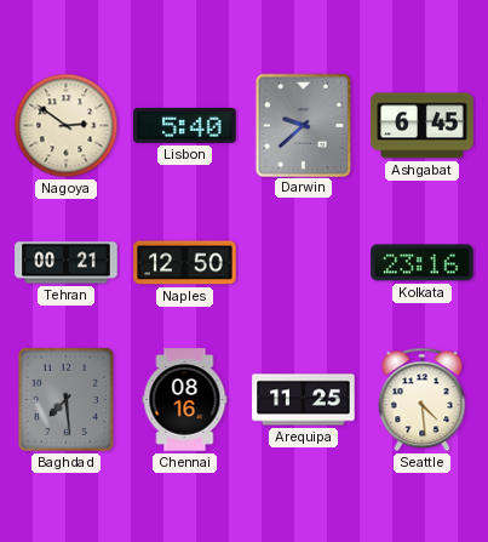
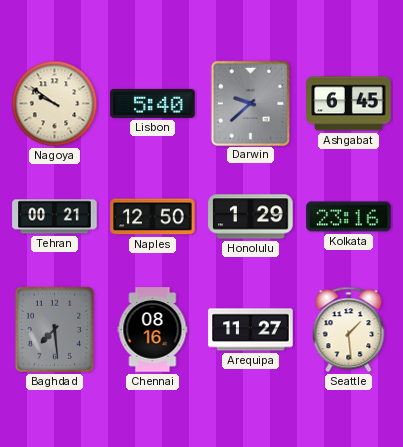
Nagoya: 2:51 -> 9:51 (55, 104)
Honolulu: none -> 1:29 (251, 217)
Arequipa: 11:25 -> 11:27 (251, 330)
Seattle: 4:29 -> 1:29 (349, 330)
